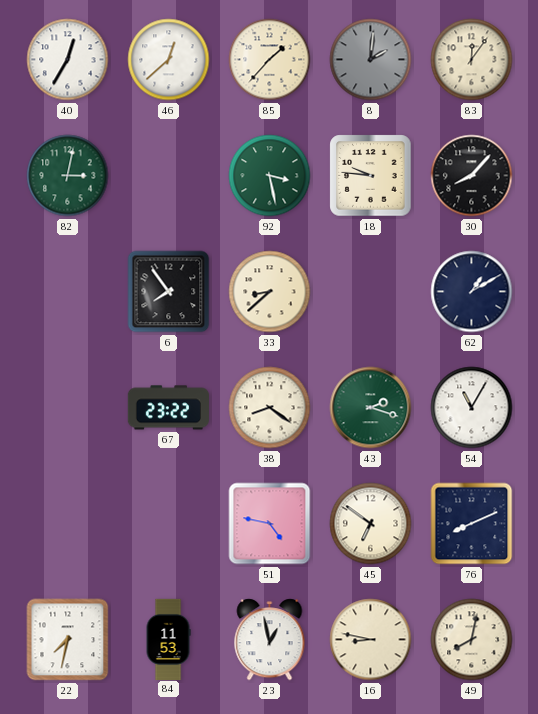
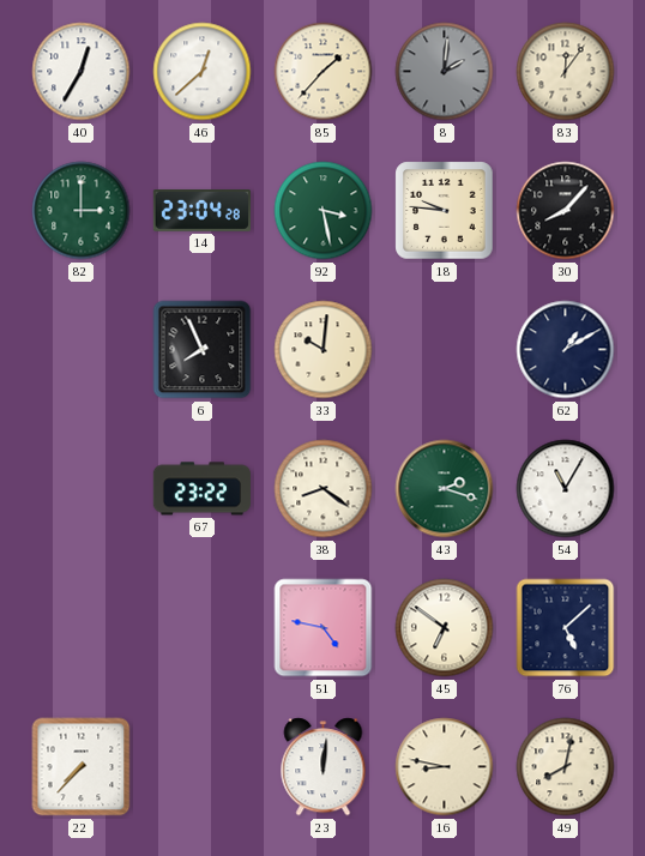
82: 3:02 -> 3:00 (82, 211)
14: none -> 23:04 (201, 211)
6: 7:54 -> 7:56 (203, 350)
33: 8:38 -> 10:01 (324, 350)
76: 8:11 -> 5:08 (566, 628)
22: 7:32 -> 7:37 (82, 767)
84: 11:53 -> none (168, 639)
23: 12:58 -> 12:01 (324, 767)
